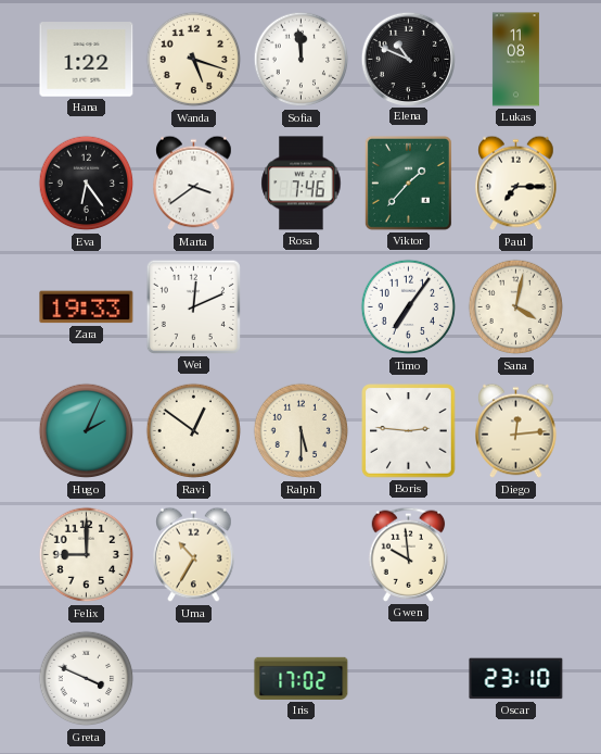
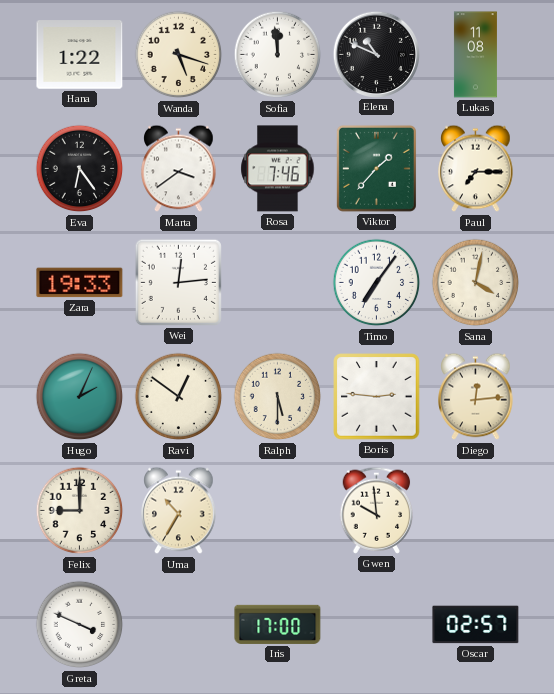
Wei: 12:11 -> 12:14 (178, 282)
Iris: 17:02 -> 17:00 (278, 624)
Oscar: 23:10 -> 02:57 (476, 625)
